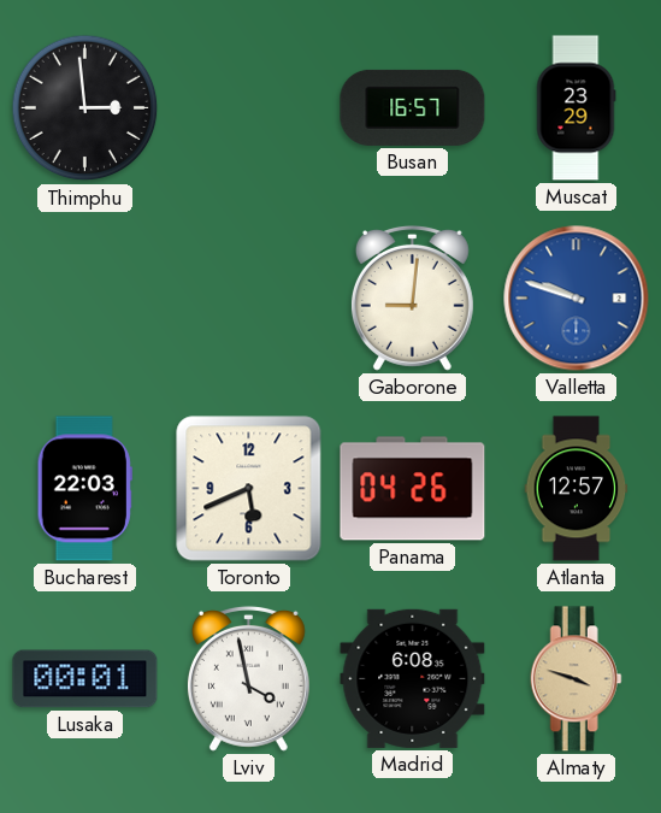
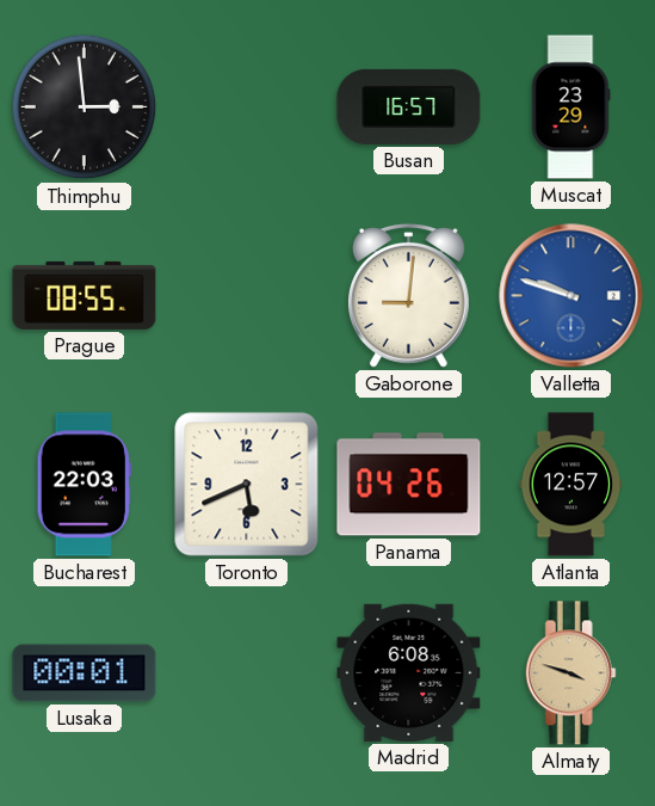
Prague: none -> 08:55 (85, 295)
Lviv: 3:58 -> none (248, 678)
